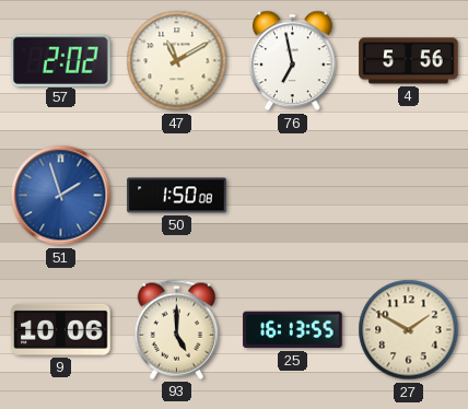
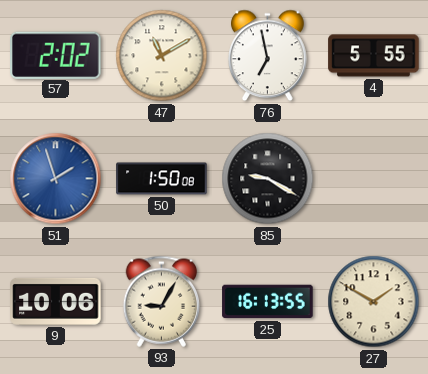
4: 5:56 -> 5:55 (374, 56)
85: none -> 9:20 (268, 179)
93: 5:00 -> 9:05 (162, 301)
